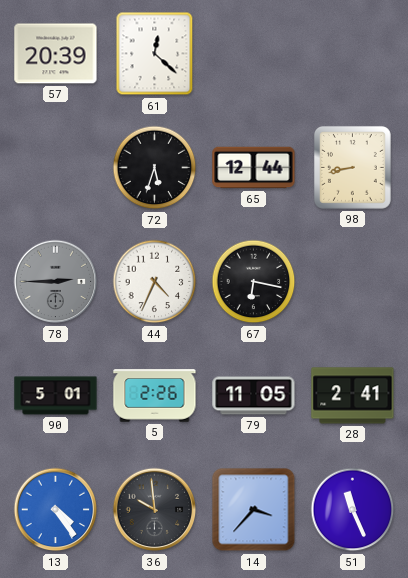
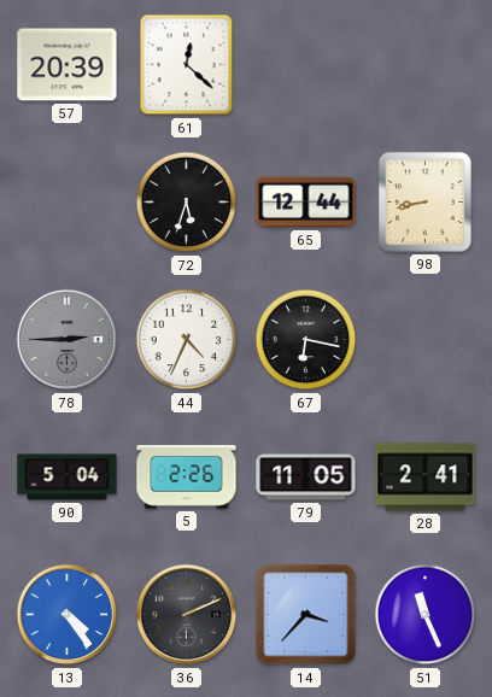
90: 5:01 -> 5:04 (68, 478)
36: 9:59 -> 2:11 (187, 615)
